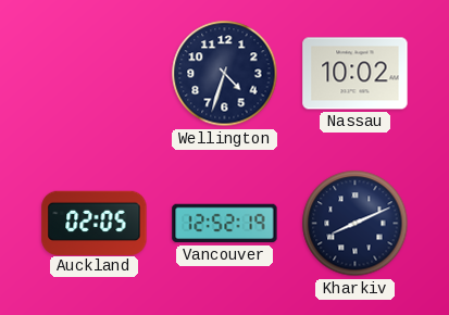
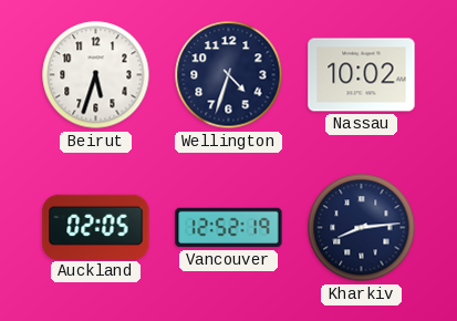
Beirut: none -> 5:33 (96, 75)
Kharkiv: 8:11 -> 8:14 (362, 228)
